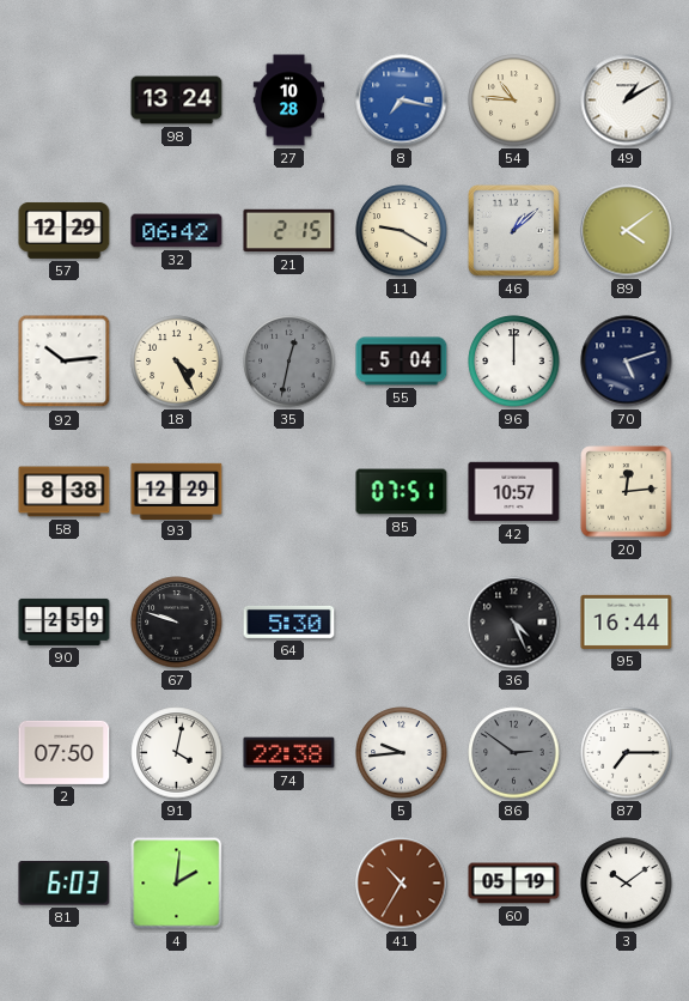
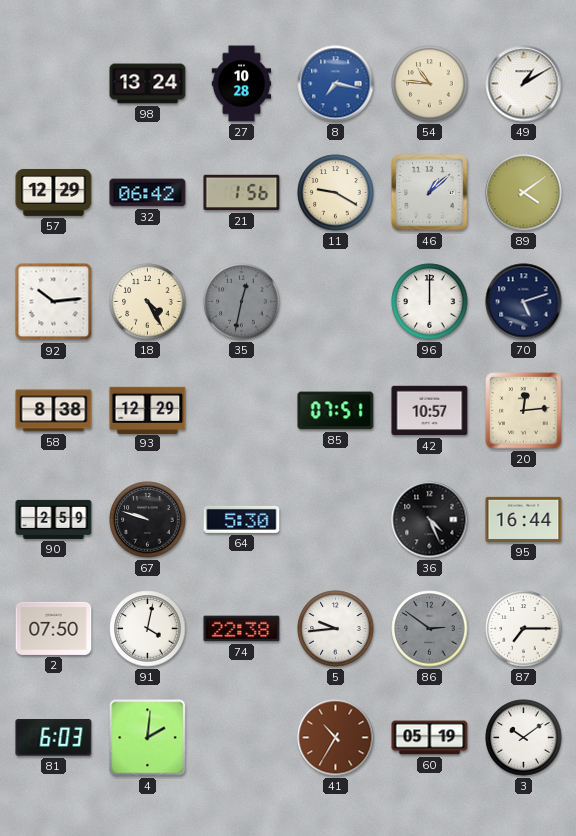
21: 2:15 -> 1:56 (242, 193)
55: 5:04 -> none (402, 362)
